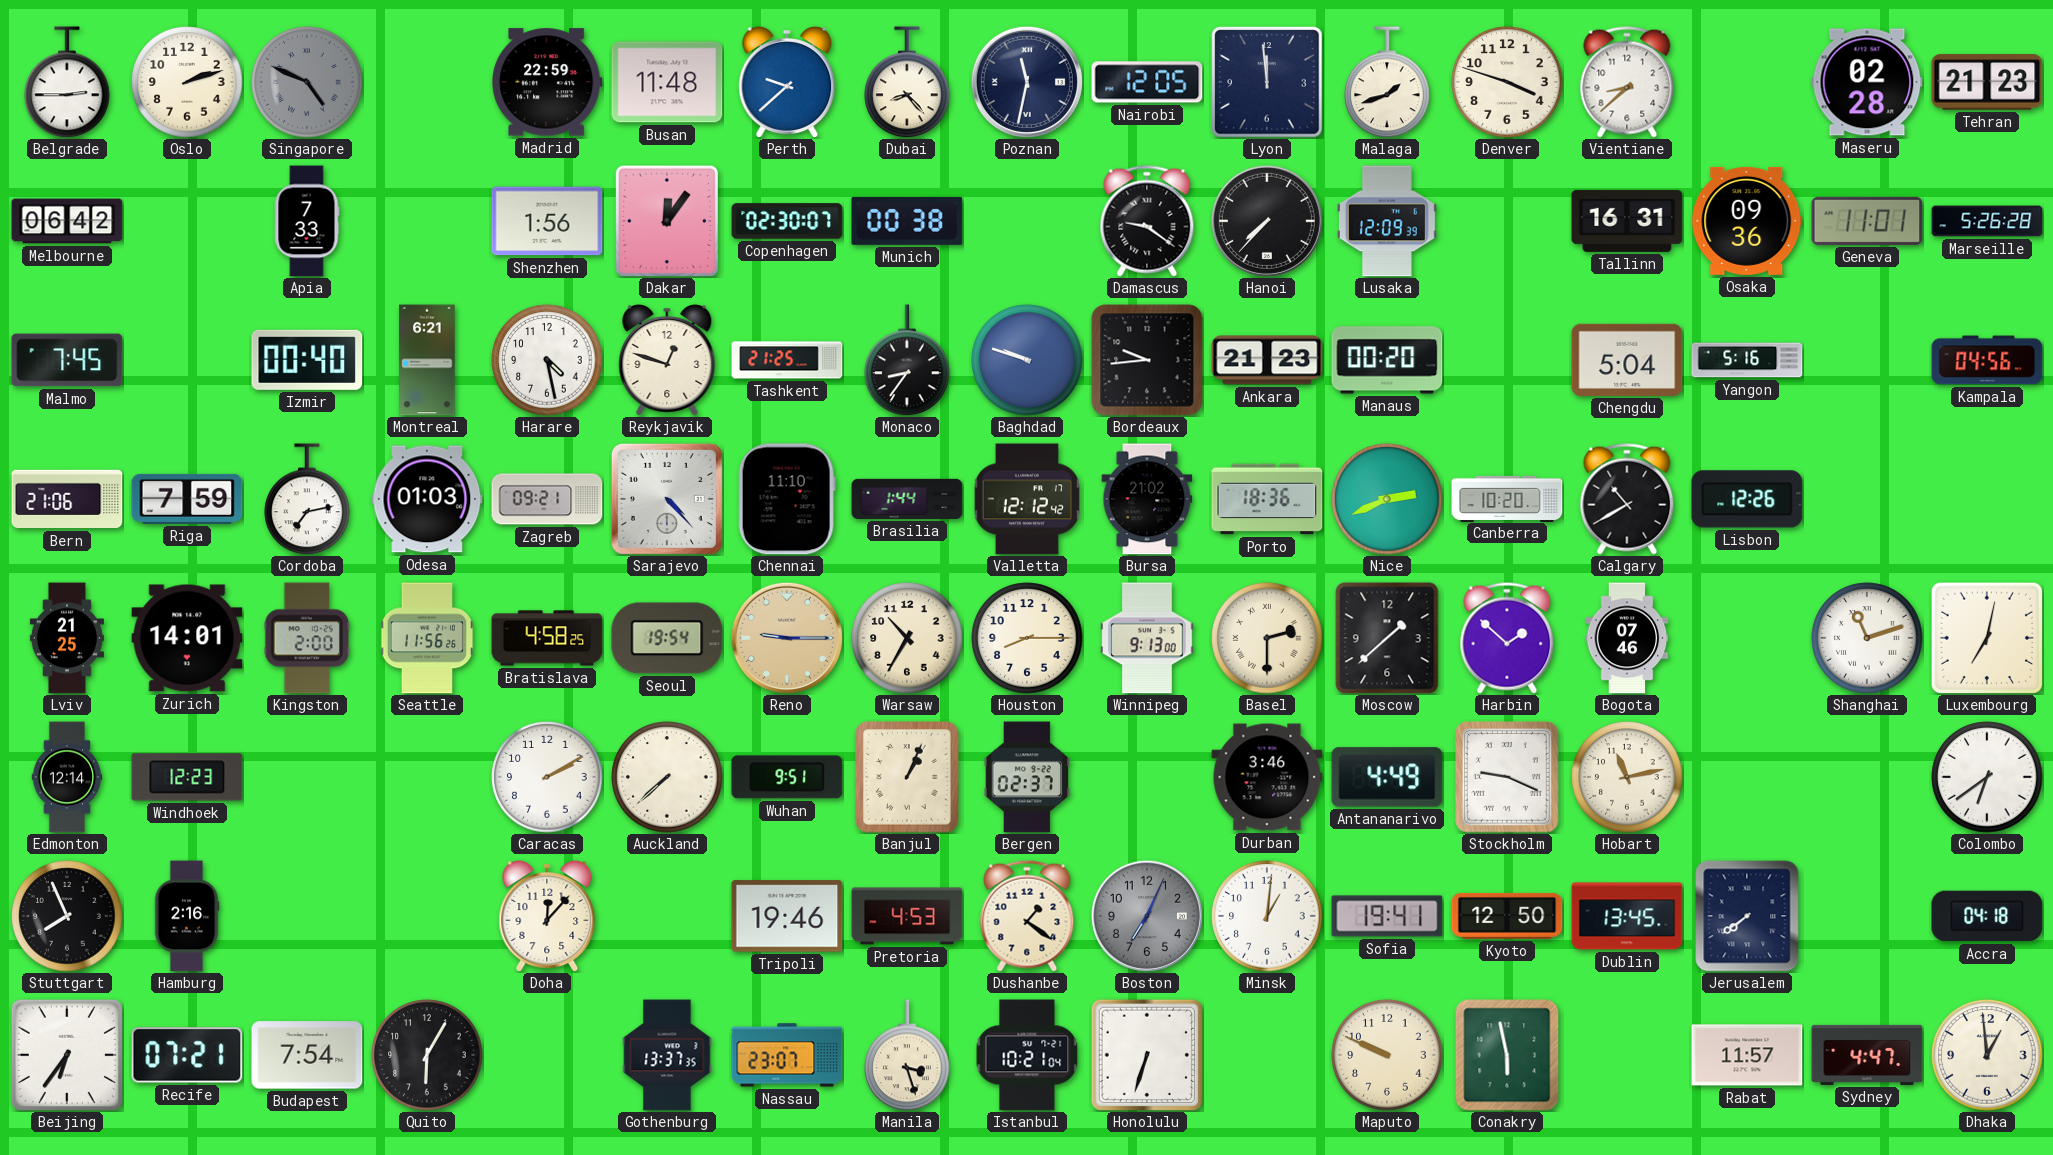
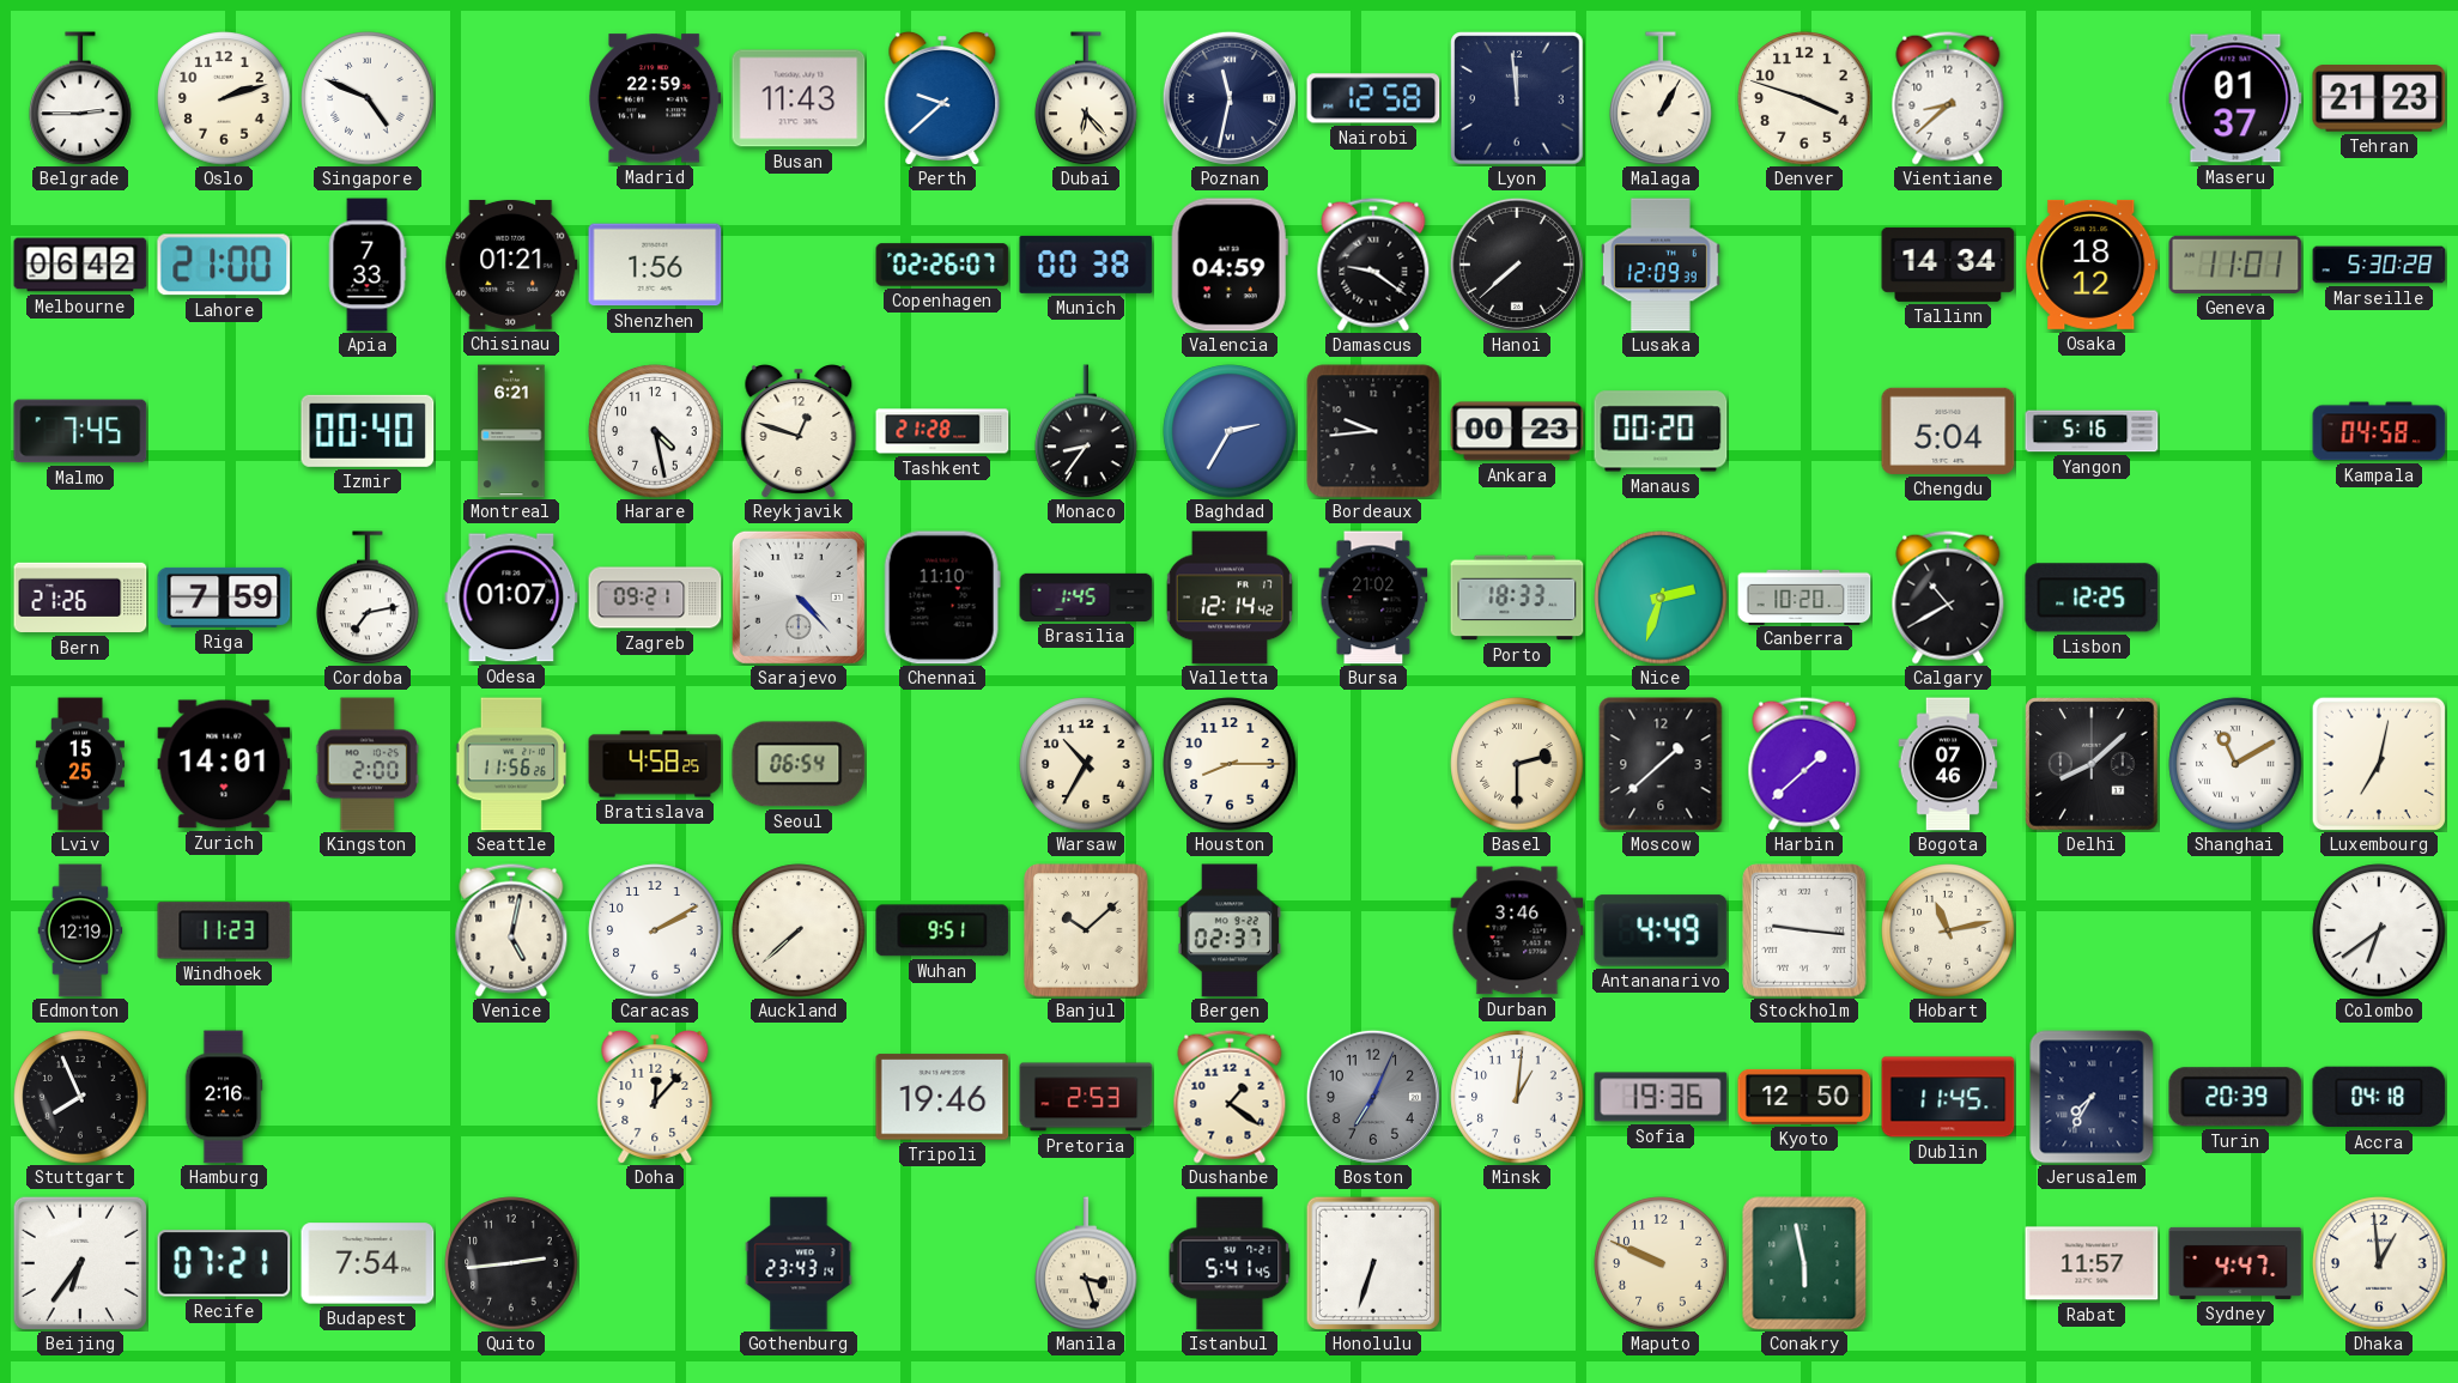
Singapore dial: grey -> white (368, 98)
Busan: 11:48 -> 11:43 (799, 98)
Dubai: 8:23 -> 6:23 (1086, 98)
Nairobi: 12:05 -> 12:58 (1373, 98)
Malaga: 1:42 -> 1:05 (1661, 98)
Maseru: 02:28 -> 01:37 (2235, 98)
Lahore: none -> 21:00 (224, 265)
Chisinau: none -> 01:21 (511, 265)
Dakar: 12:06 -> none (667, 221)
Copenhagen: 02:30 -> 02:26 (942, 265)
Valencia: none -> 04:59 (1230, 265)
Hanoi: 7:37 -> 7:38 (1517, 265)
Tallinn: 16:31 -> 14:34 (1948, 265)
Osaka: 09:36 -> 18:12 (2092, 265)
Marseille: 5:26 -> 5:30 (2379, 265)
Tashkent: 21:25 -> 21:28 (942, 431)
Baghdad: 9:48 -> 2:35 (1230, 431)
Ankara: 21:23 -> 00:23 (1517, 431)
Kampala: 04:56 -> 04:58 (2379, 431)
Bern: 21:06 -> 21:26 (80, 598)
Odesa: 01:03 -> 01:07 (511, 598)
Brasilia: 1:44 -> 1:45 (1086, 598)
Valletta: 12:12 -> 12:14 (1230, 598)
Porto: 18:36 -> 18:33 (1517, 598)
Nice: 2:41 -> 2:33 (1661, 598)
Lisbon: 12:26 -> 12:25 (2092, 598)
Lviv: 21:25 -> 15:25 (80, 764)
Seoul: 19:54 -> 06:54 (799, 764)
Reno: 9:15 -> none (787, 638)
Winnipeg: 9:13 -> none (1147, 638)
Harbin: 1:52 -> 1:38 (1804, 764)
Delhi: none -> 8:08 (2092, 764)
Shanghai: 11:12 -> 11:10 (2235, 764)
Edmonton: 12:14 -> 12:19 (80, 930)
Windhoek: 12:23 -> 11:23 (224, 930)
Venice: none -> 5:02 (511, 930)
Banjul: 1:04 -> 10:08 (1086, 930)
Stockholm: 9:19 -> 9:16 (1804, 930)
Pretoria: 4:53 -> 2:53 (1086, 1097)
Sofia: 19:41 -> 19:36 (1661, 1097)
Dublin: 13:45 -> 11:45 (1948, 1097)
Jerusalem: 7:39 -> 7:35 (2092, 1097)
Turin: none -> 20:39 (2235, 1097)
Quito: 6:05 -> 2:44 (511, 1263)
Gothenburg: 13:37 -> 23:43 (799, 1263)
Nassau: 23:07 -> none (787, 1055)
Istanbul: 10:21 -> 5:41 (1230, 1263)
